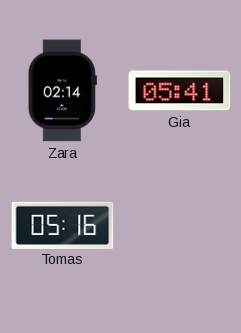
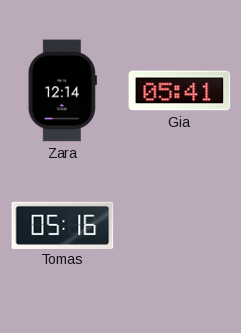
Zara: 02:14 -> 12:14 (62, 91)
